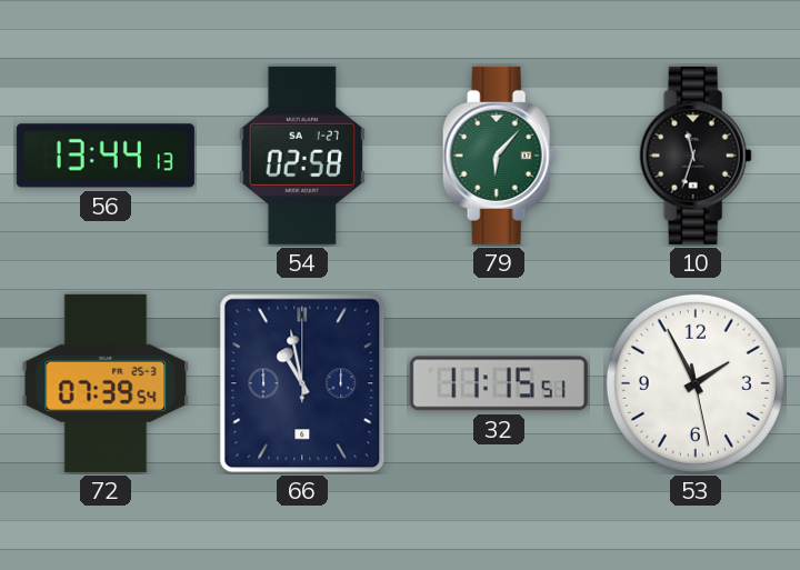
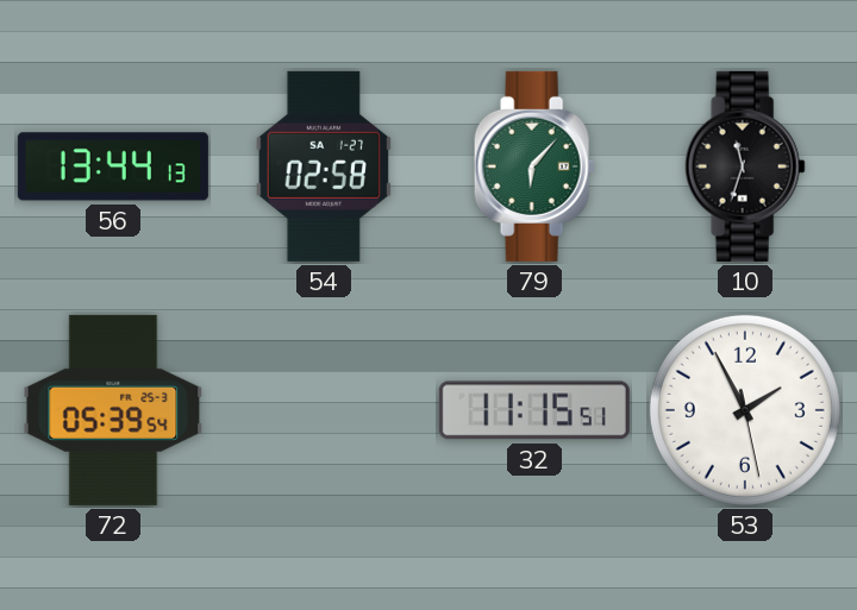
72: 07:39 -> 05:39 (113, 410)
66: 10:58 -> none (302, 383)
